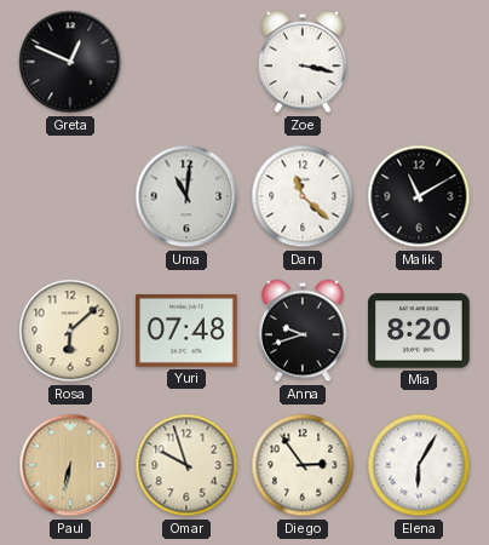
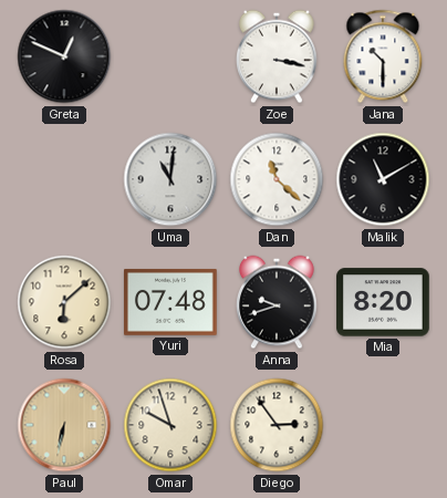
Jana: none -> 10:30 (383, 56)
Elena: 6:05 -> none (419, 465)
